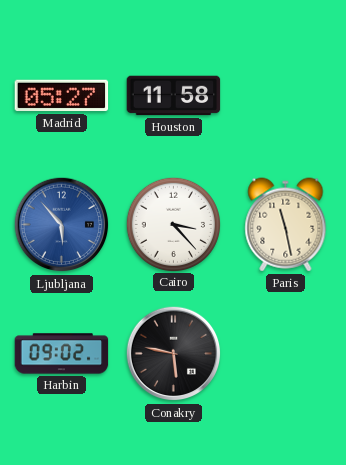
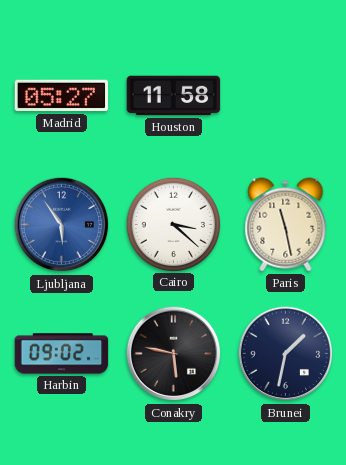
Ljubljana: 5:53 -> 5:54 (62, 225)
Cairo: 3:23 -> 3:22 (173, 224)
Brunei: none -> 1:32 (286, 354)
